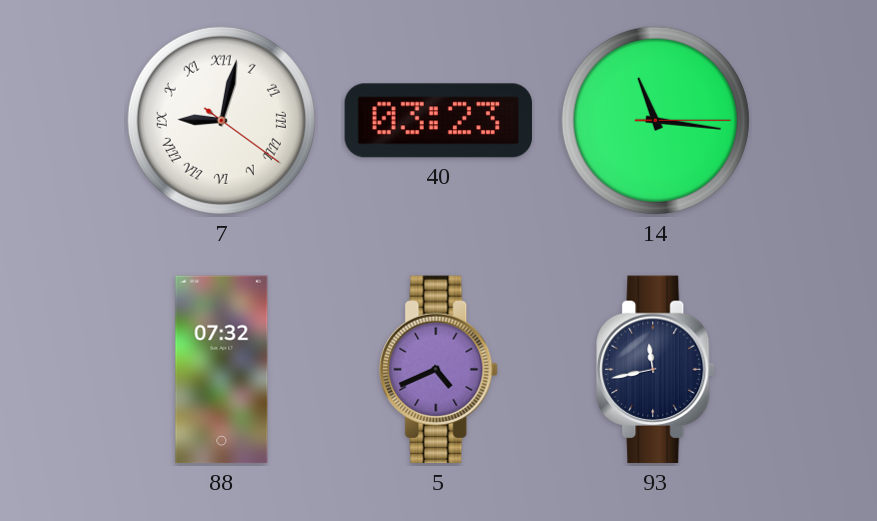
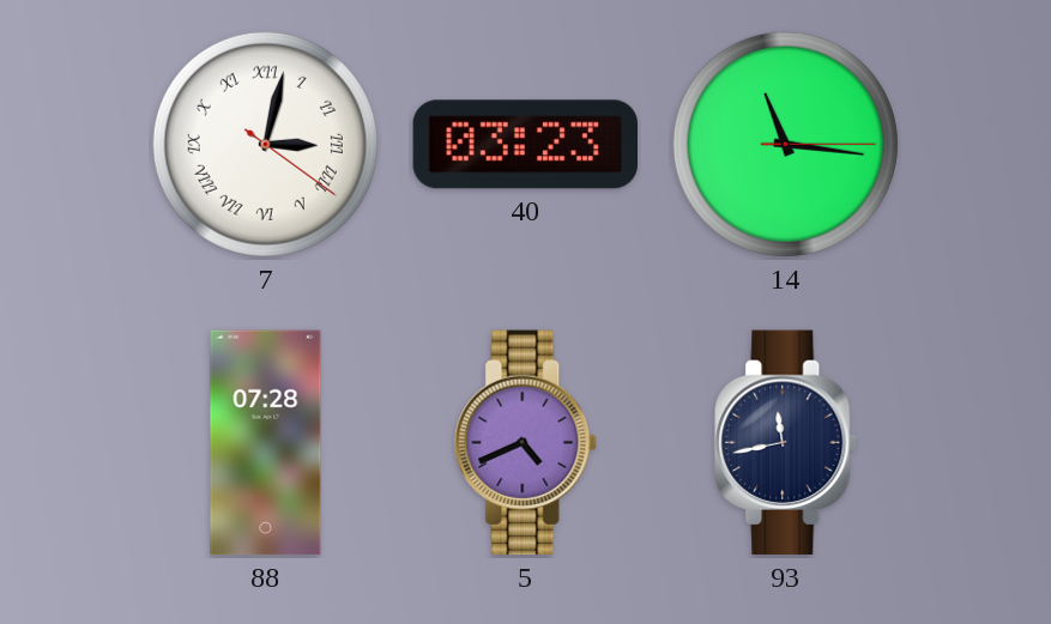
7: 9:02 -> 3:02 (265, 144)
88: 07:32 -> 07:28 (266, 443)
